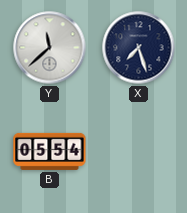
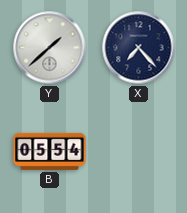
Y: 11:38 -> 1:38 (50, 48)
X: 7:27 -> 7:23 (139, 48)
